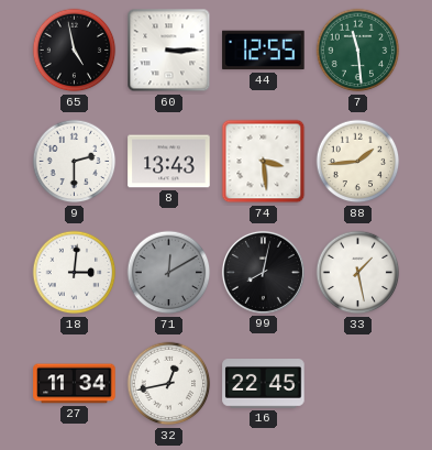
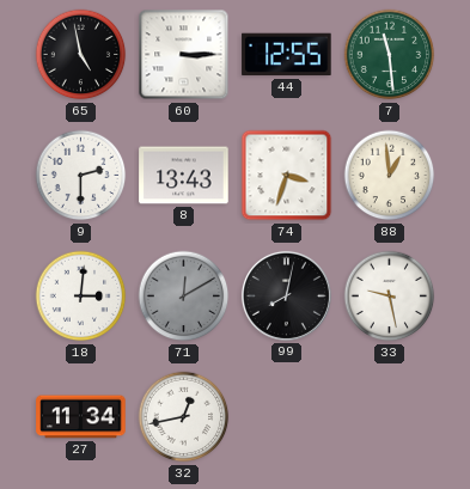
74: 3:29 -> 3:33 (287, 176)
88: 1:44 -> 12:59 (390, 176)
33: 1:28 -> 9:28 (390, 297)
16: 22:45 -> none (264, 384)
